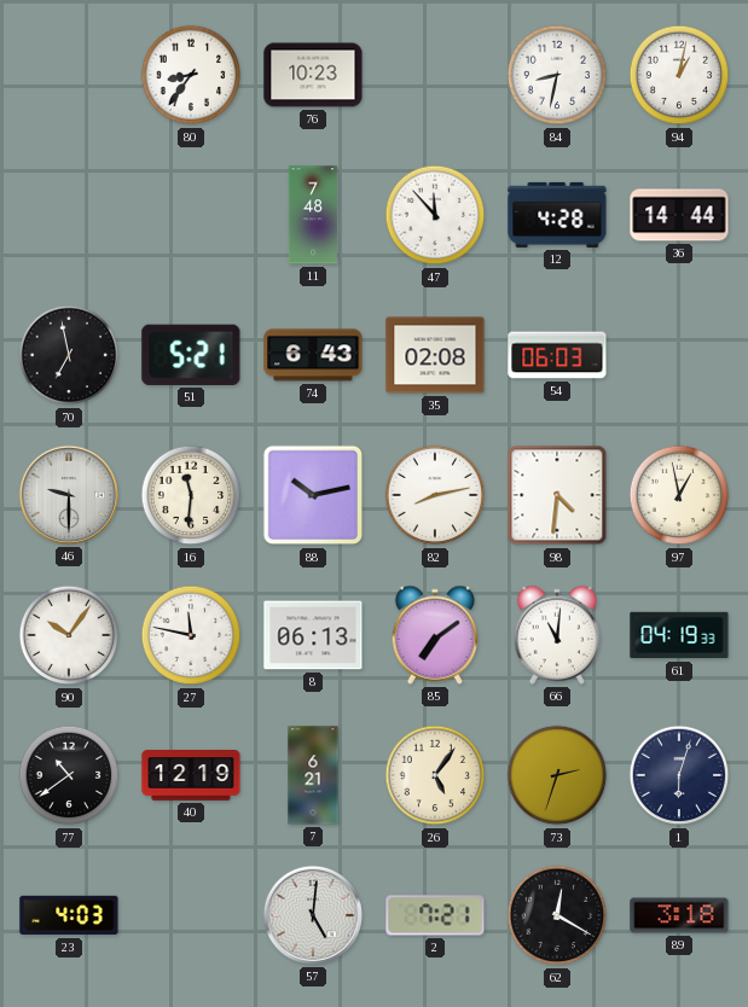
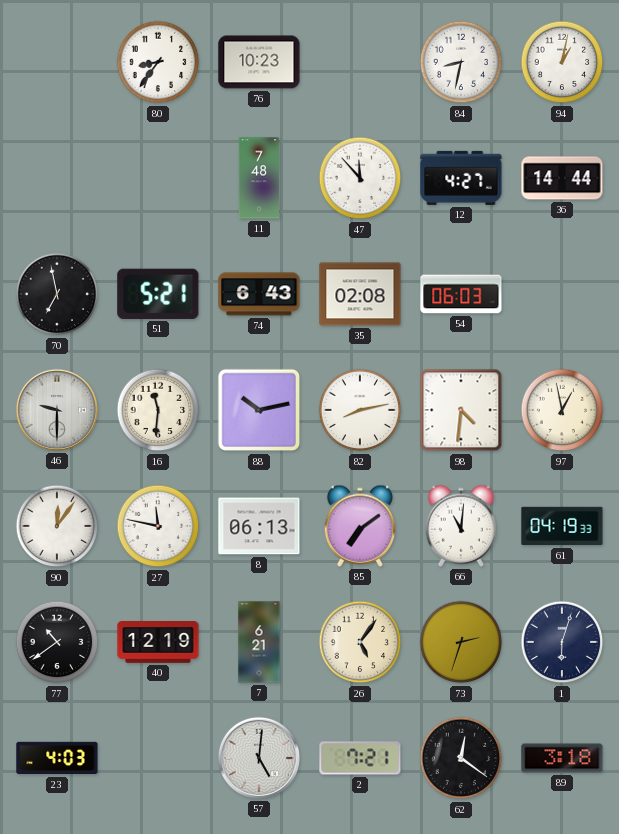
12: 4:28 -> 4:27 (461, 178)
90: 10:06 -> 12:06 (57, 526)
62: 12:20 -> 12:21 (461, 758)
